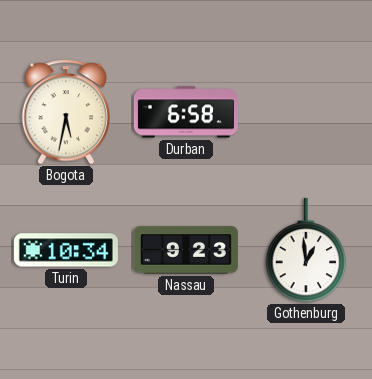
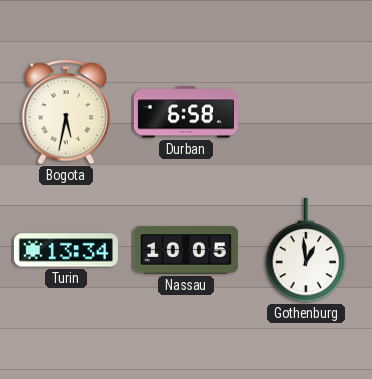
Turin: 10:34 -> 13:34 (66, 250)
Nassau: 9:23 -> 10:05 (186, 250)
